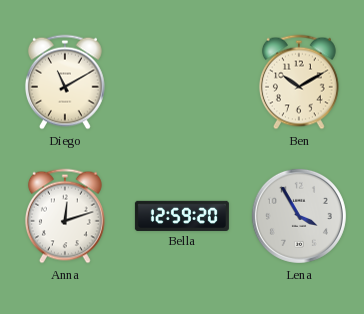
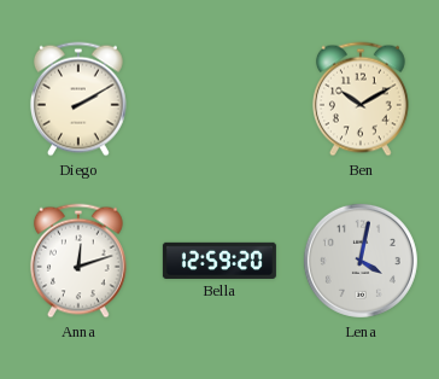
Diego: 11:10 -> 2:10 (78, 99)
Lena: 3:55 -> 4:02 (361, 261)
